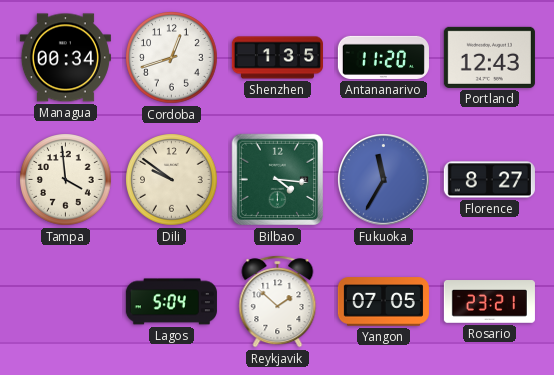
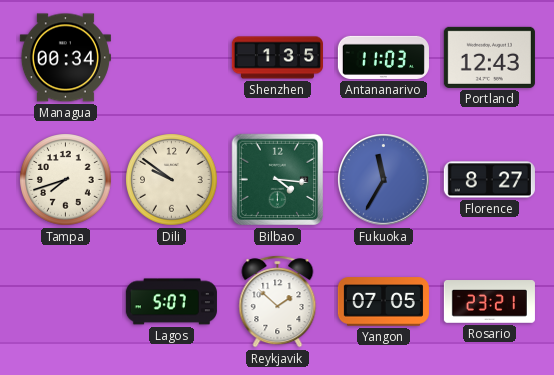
Cordoba: 12:42 -> none (172, 58)
Antananarivo: 11:20 -> 11:03 (383, 57)
Tampa: 3:59 -> 7:42 (66, 180)
Lagos: 5:04 -> 5:07 (171, 302)
